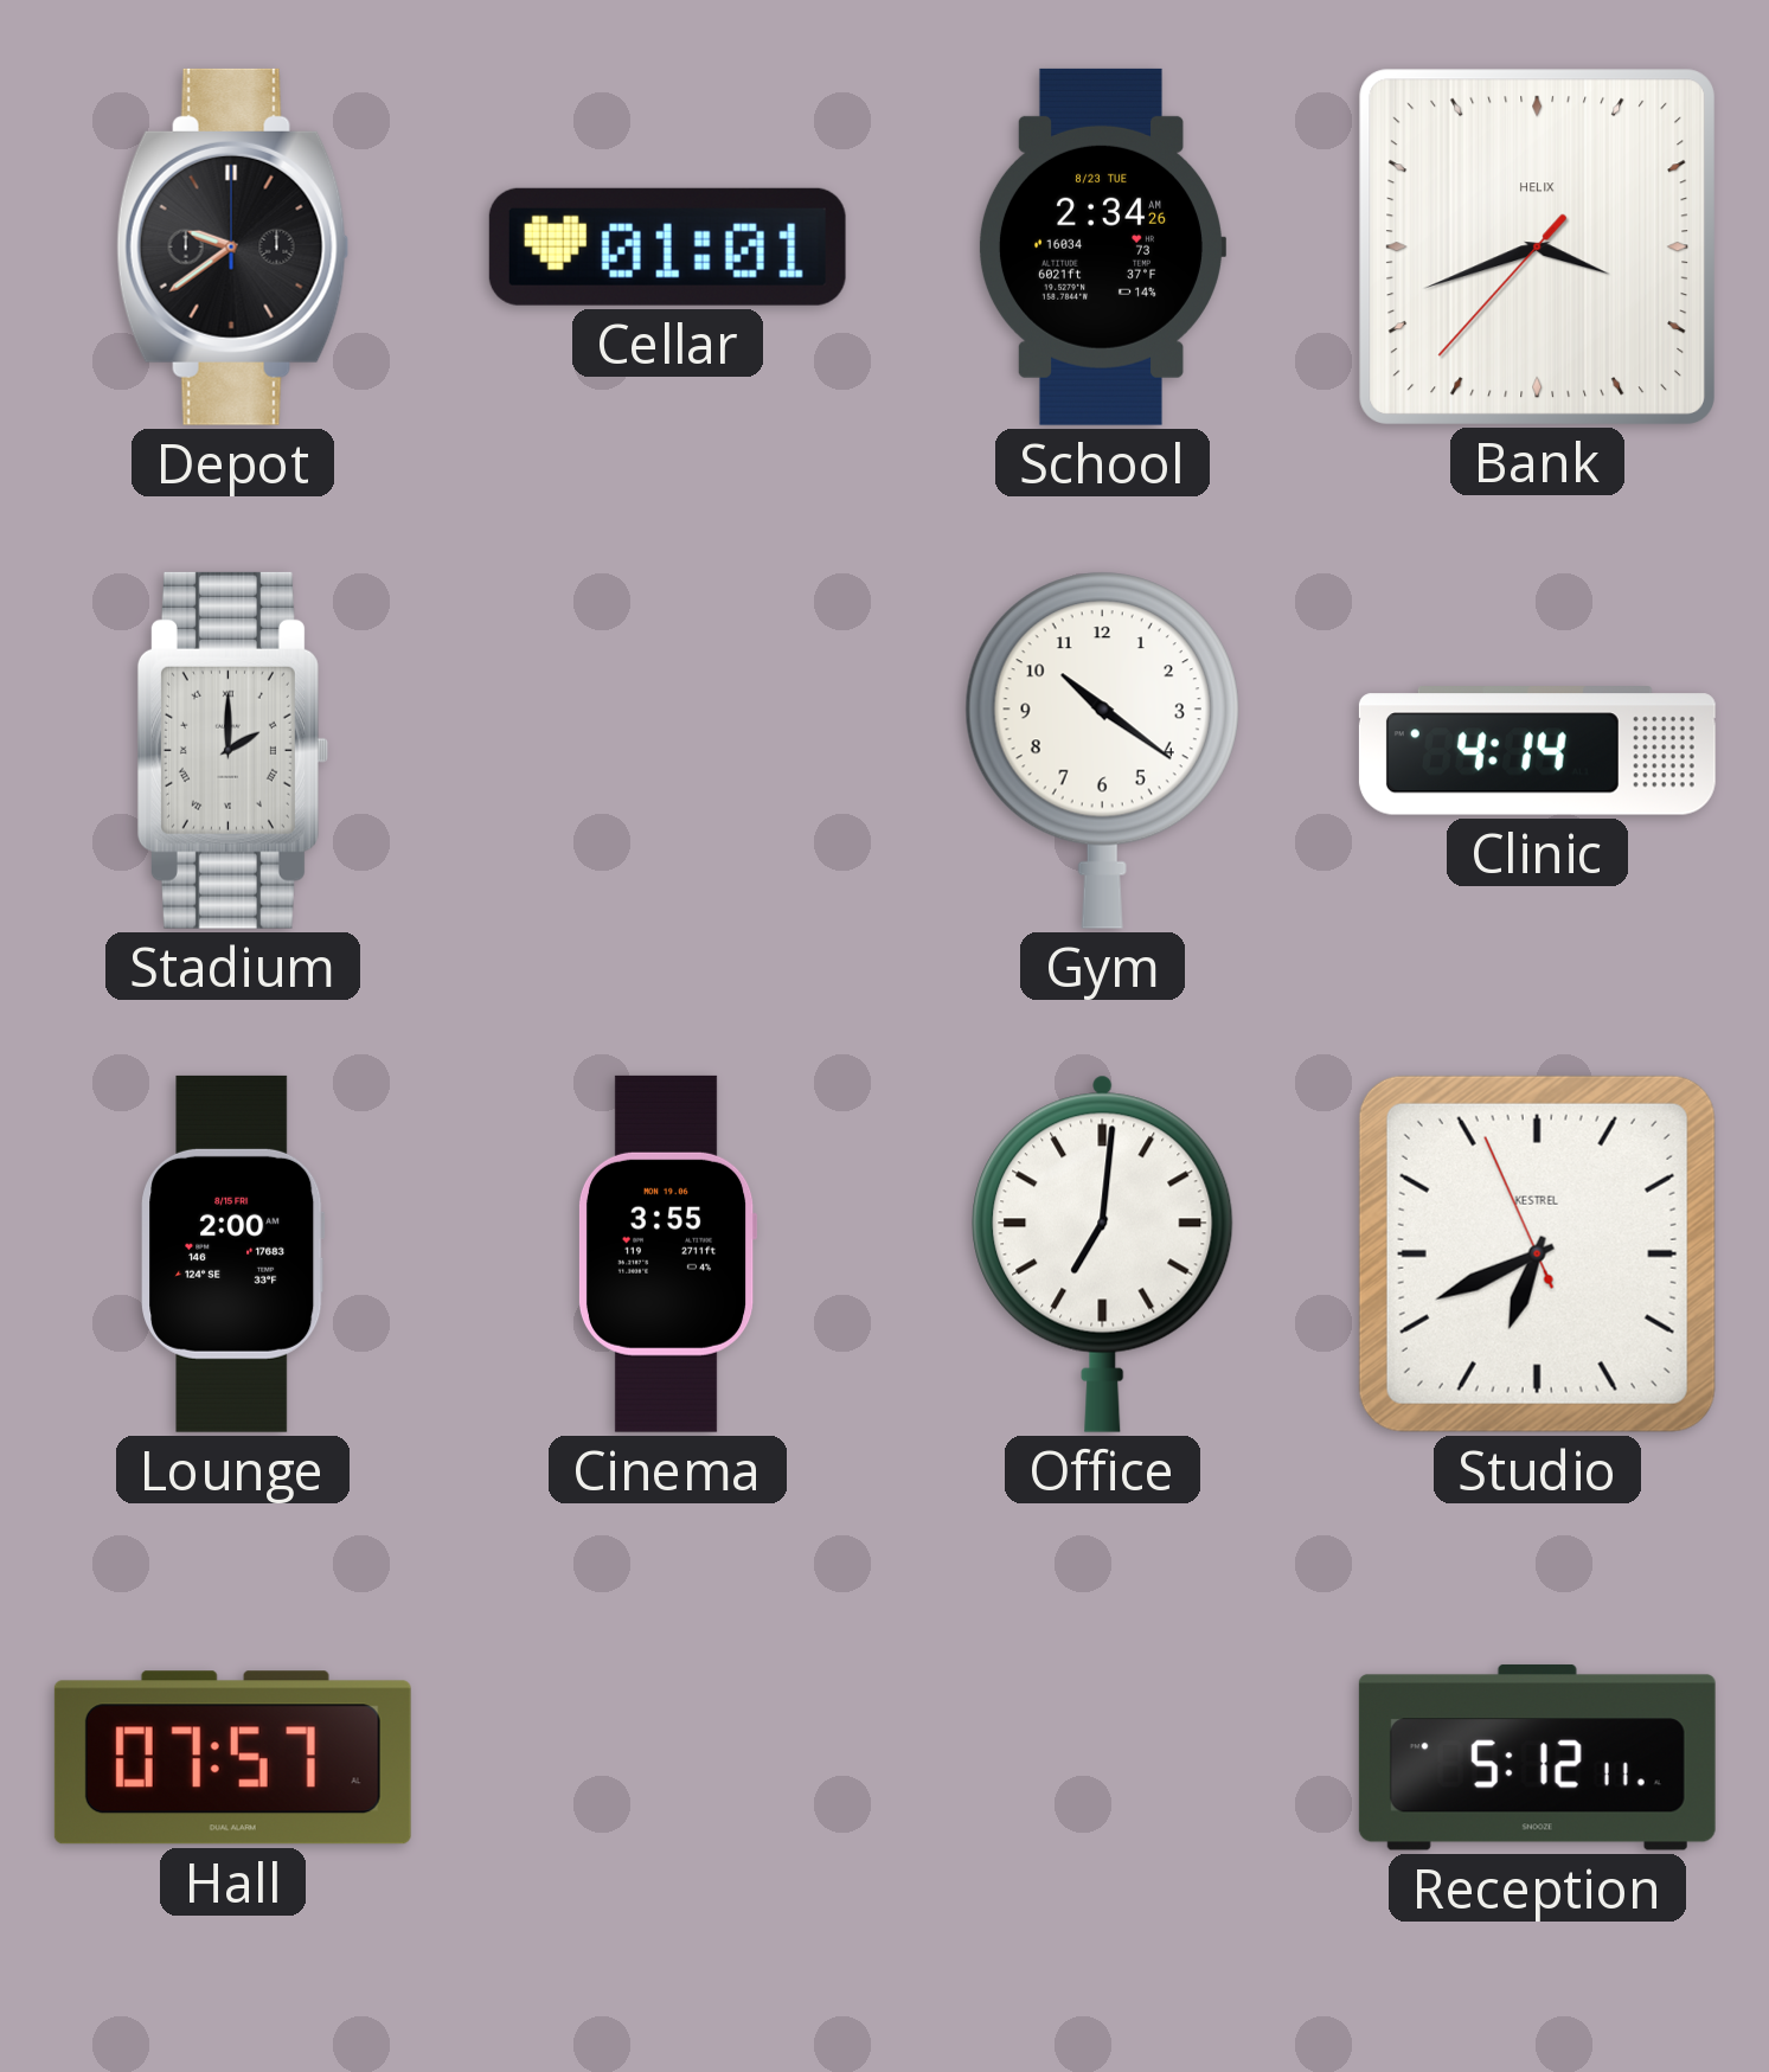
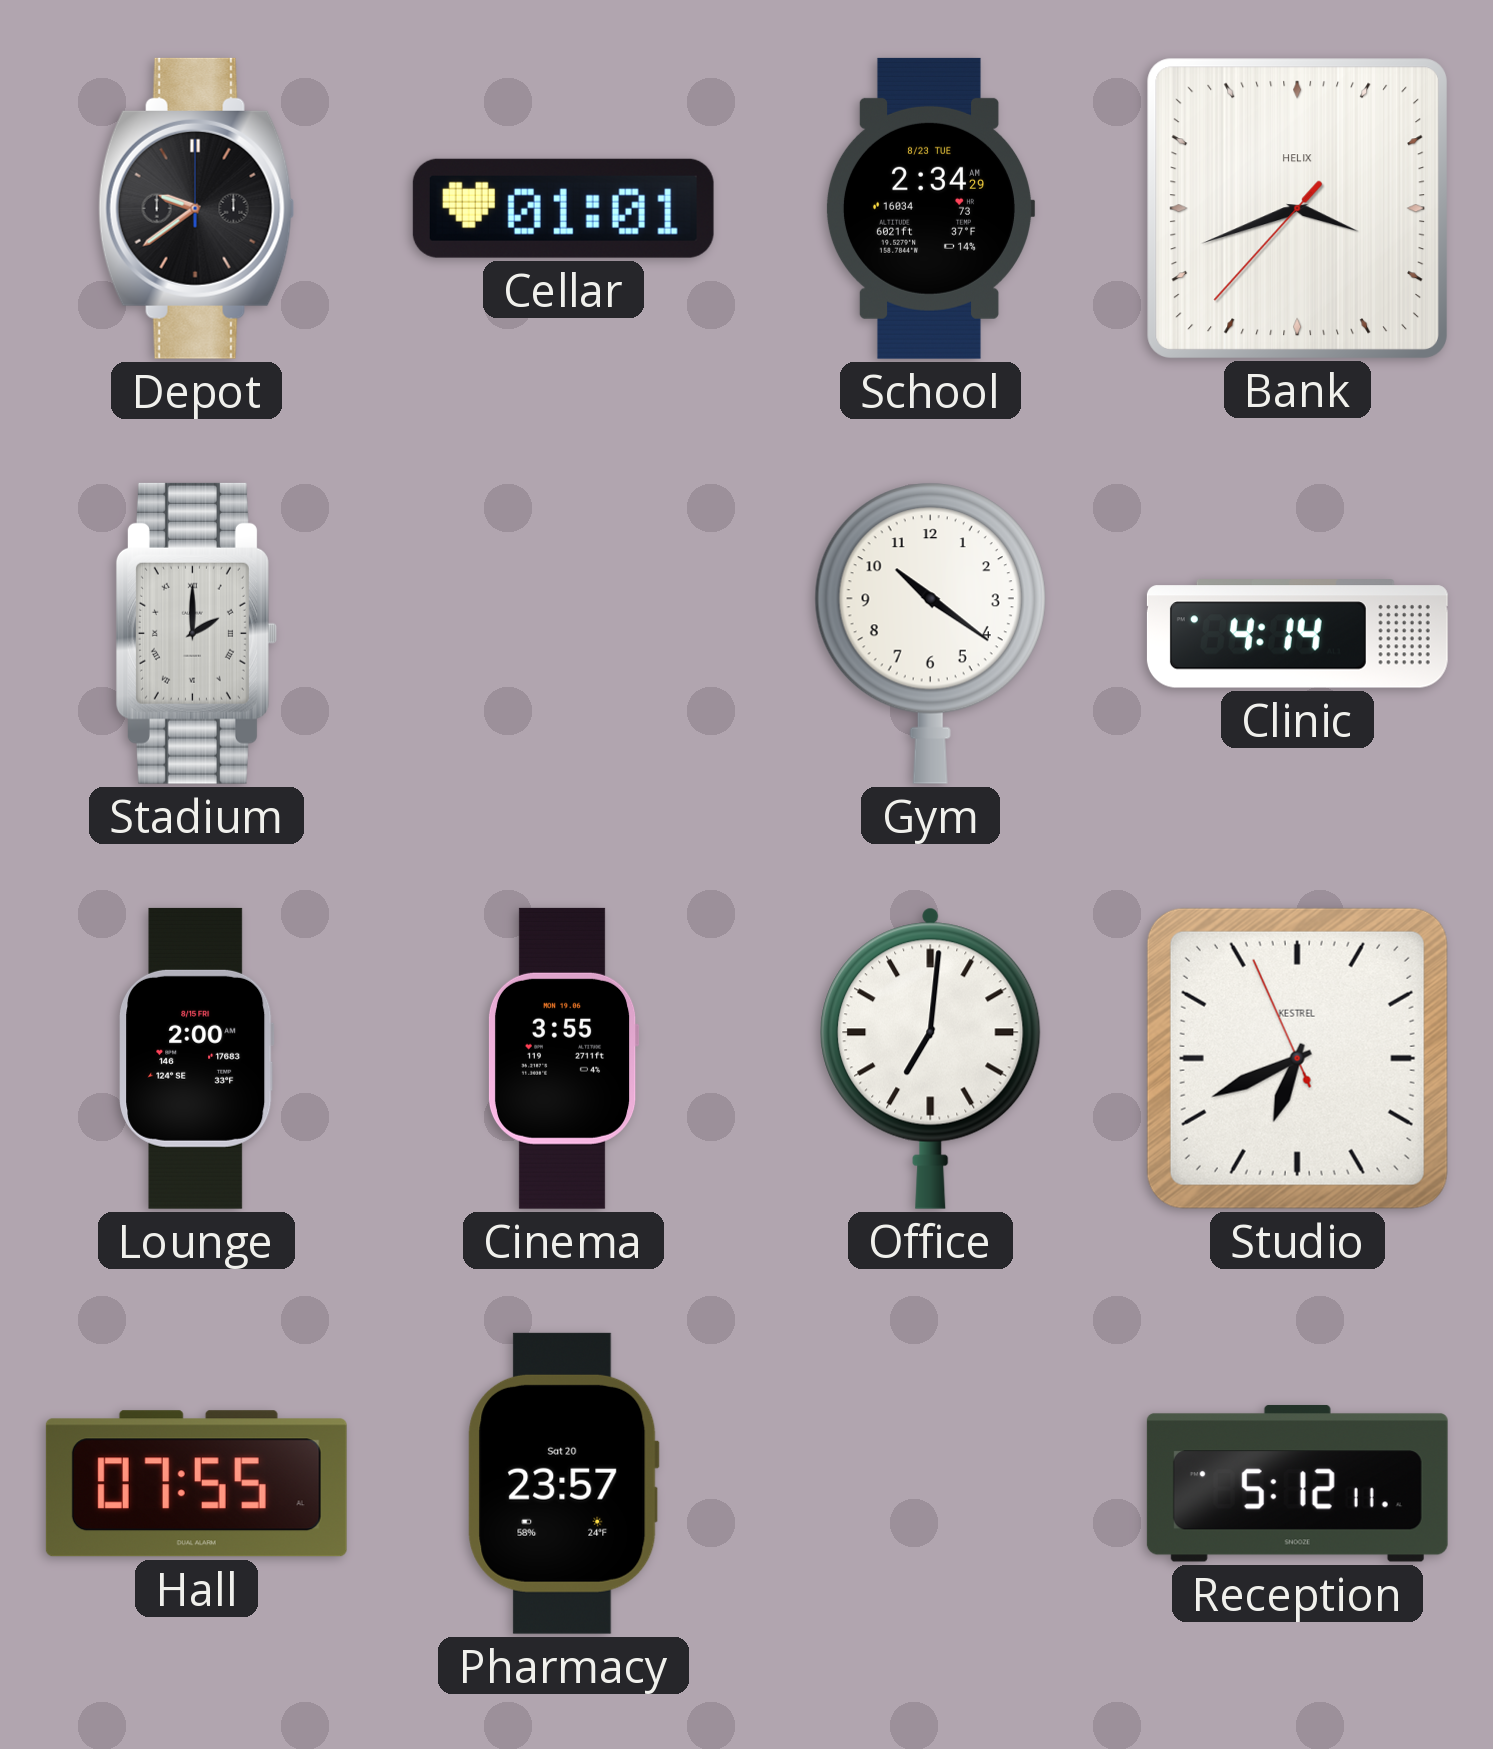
School: 2:34:26 AM -> 2:34:29 AM (930, 208)
Hall: 07:57 -> 07:55 (196, 1484)
Pharmacy: none -> 23:57 (563, 1483)
